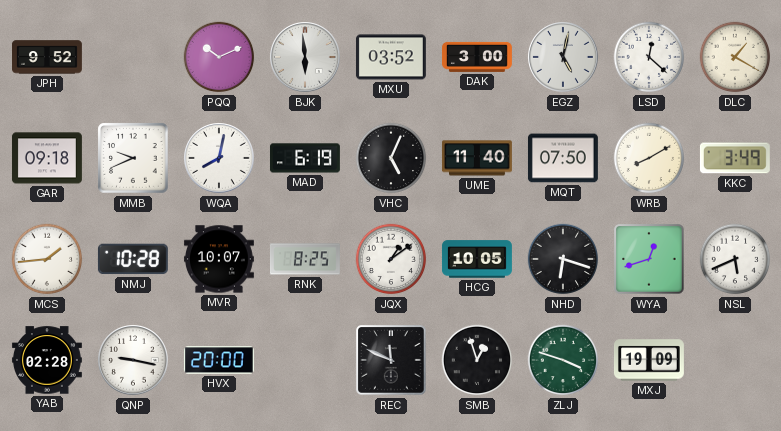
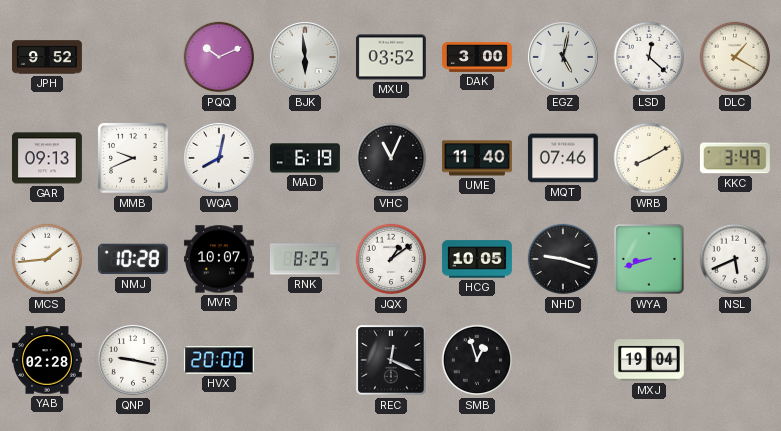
GAR: 09:18 -> 09:13 (47, 158)
VHC: 5:04 -> 11:04 (391, 158)
MQT: 07:50 -> 07:46 (563, 158)
NHD: 6:18 -> 9:18 (563, 259)
WYA: 12:42 -> 8:42 (649, 259)
REC: 11:49 -> 12:19 (391, 360)
ZLJ: 3:48 -> none (563, 360)
MXJ: 19:09 -> 19:04 (649, 360)
